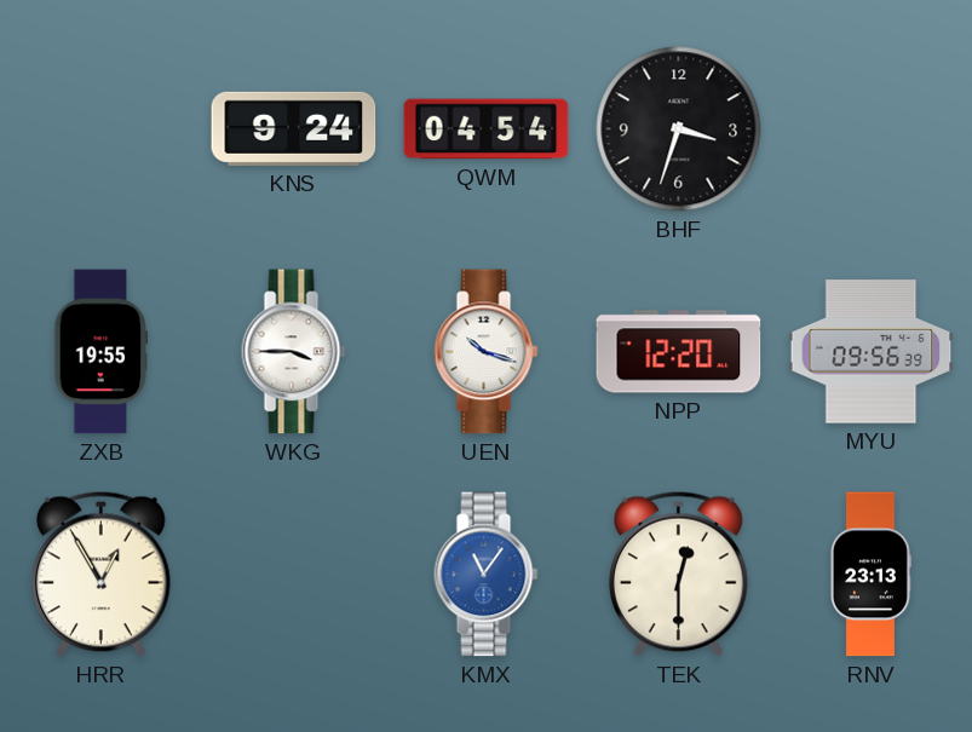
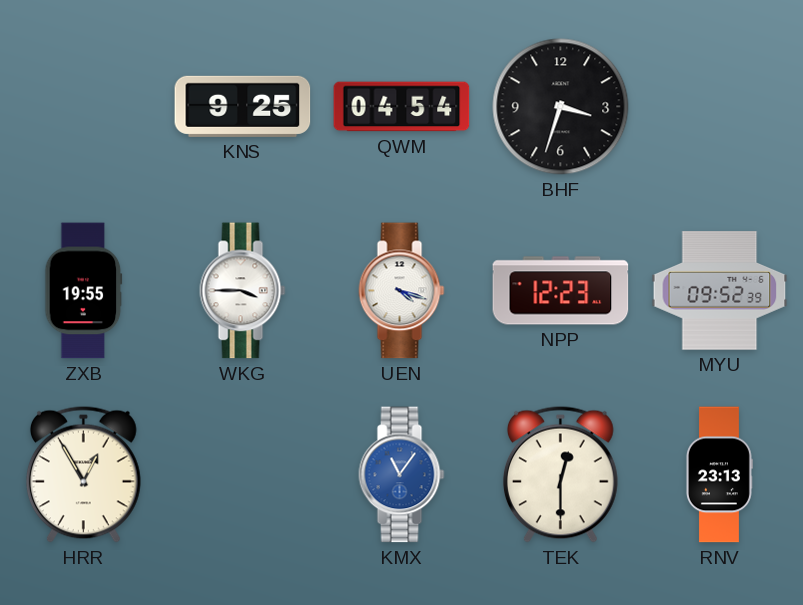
KNS: 9:24 -> 9:25 (243, 106)
UEN: 10:18 -> 4:18 (402, 291)
NPP: 12:20 -> 12:23 (561, 291)
MYU: 09:56 -> 09:52 (720, 291)
